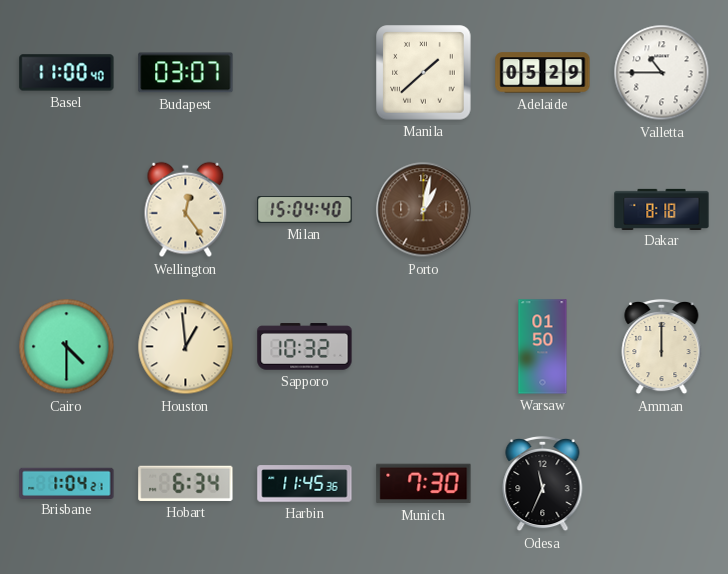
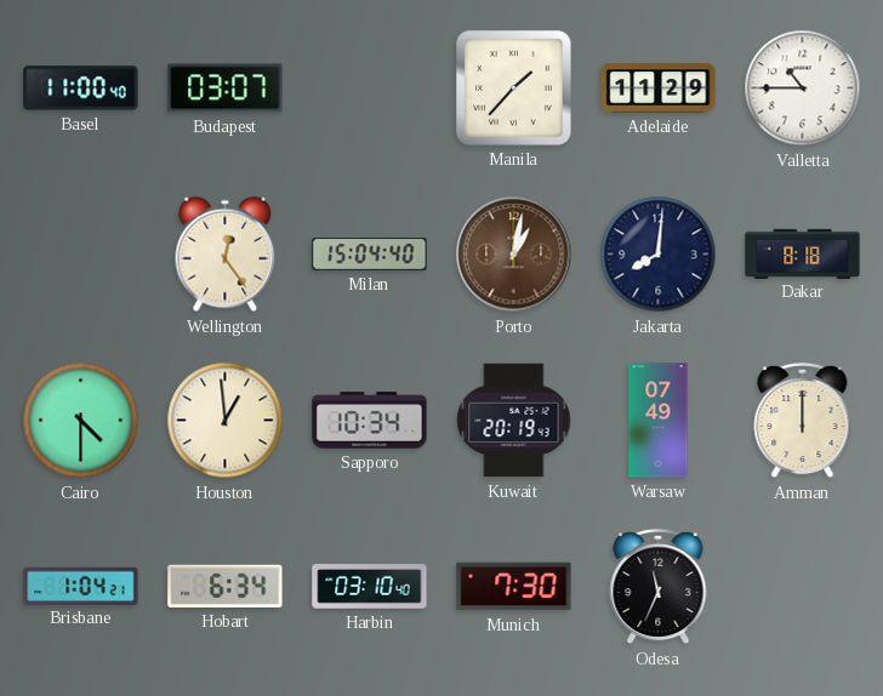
Manila: 1:38 -> 1:37 (514, 89)
Adelaide: 05:29 -> 11:29 (659, 89)
Jakarta: none -> 8:01 (659, 255)
Sapporo: 10:32 -> 10:34 (370, 421)
Kuwait: none -> 20:19 (514, 421)
Warsaw: 01:50 -> 07:49 (659, 421)
Harbin: 11:45 -> 03:10 (370, 587)
